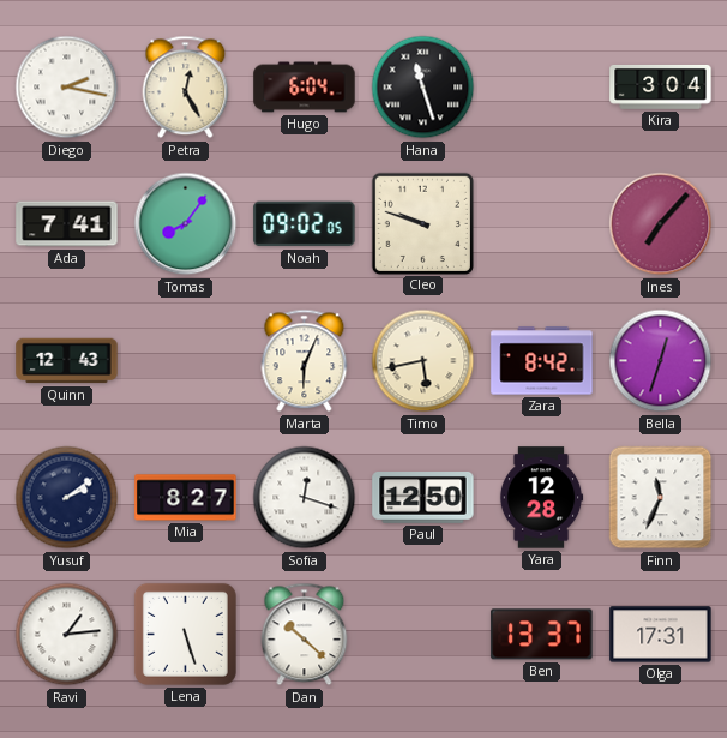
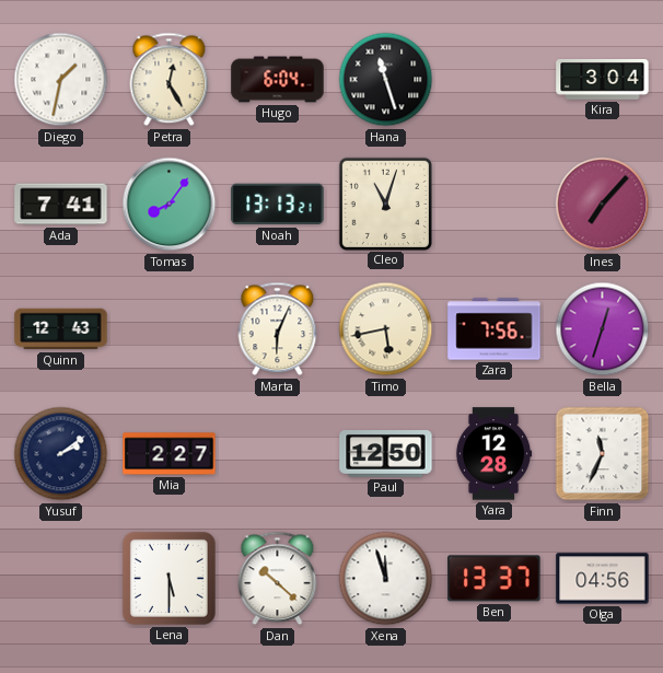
Diego: 2:17 -> 1:32 (61, 80)
Noah: 09:02 -> 13:13 (278, 205)
Cleo: 9:48 -> 11:03 (385, 204)
Zara: 8:42 -> 7:56 (495, 329)
Mia: 8:27 -> 2:27 (170, 454)
Sofia: 12:18 -> none (305, 498)
Ravi: 1:14 -> none (67, 635)
Lena: 5:27 -> 5:30 (168, 578)
Xena: none -> 11:57 (386, 579)
Olga: 17:31 -> 04:56 (603, 579)
